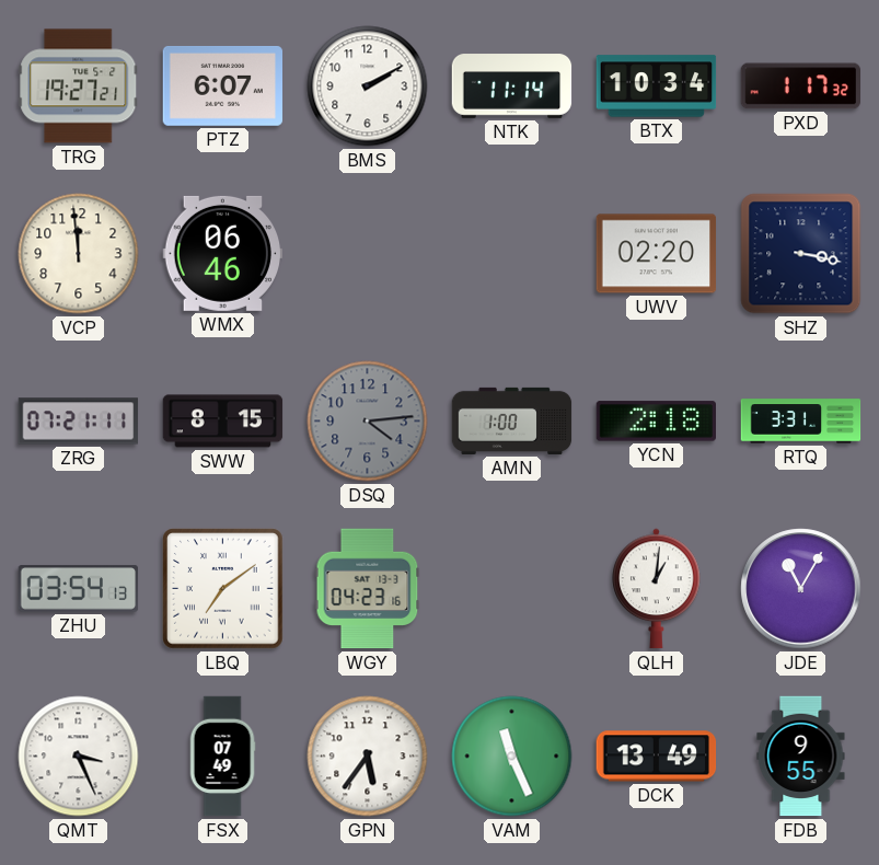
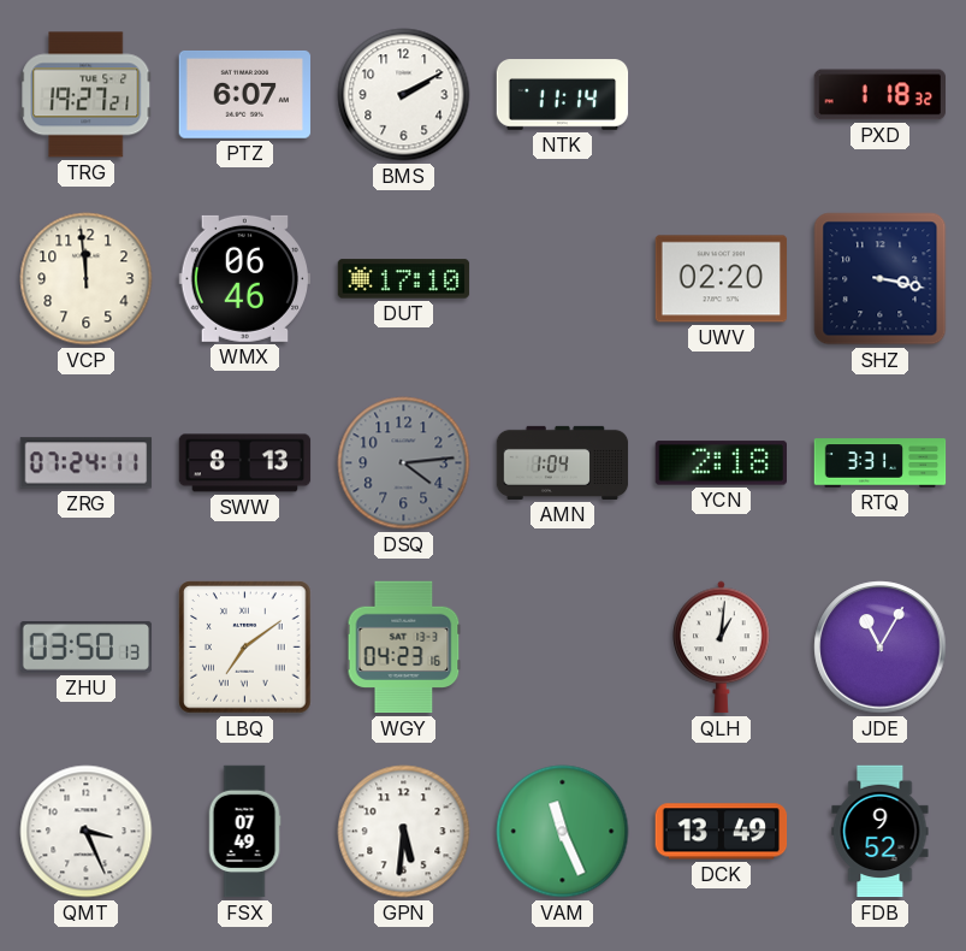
BTX: 10:34 -> none (657, 86)
PXD: 1:17 -> 1:18 (881, 95)
DUT: none -> 17:10 (404, 279)
ZRG: 07:21 -> 07:24 (87, 463)
SWW: 8:15 -> 8:13 (245, 463)
AMN: 1:00 -> 1:04 (563, 462)
ZHU: 03:54 -> 03:50 (87, 648)
GPN: 5:36 -> 5:31 (404, 832)
FDB: 9:55 -> 9:52 (881, 832)
